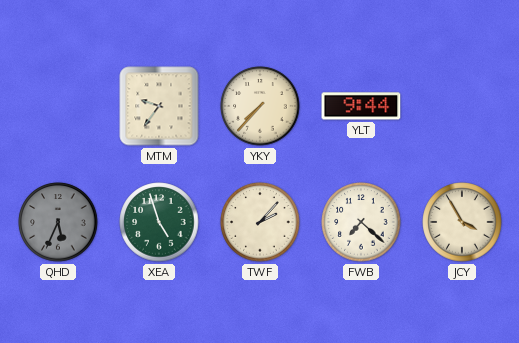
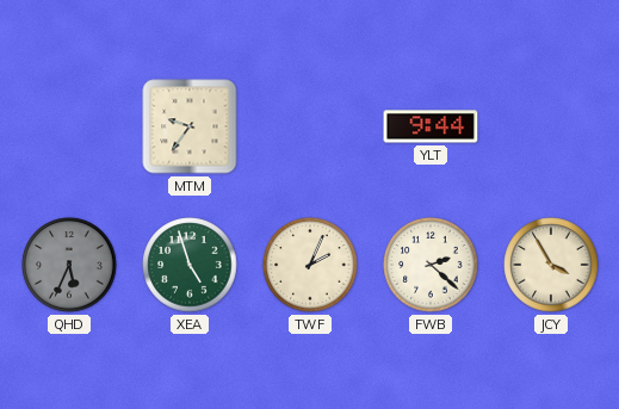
YKY: 7:37 -> none (260, 106)
TWF: 2:07 -> 2:04 (310, 265)
FWB: 7:22 -> 2:22 (431, 265)
